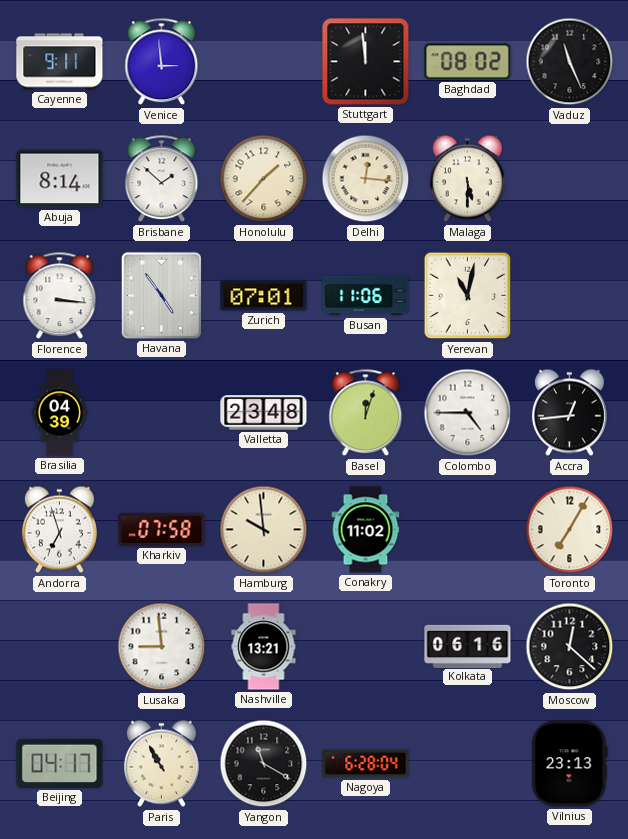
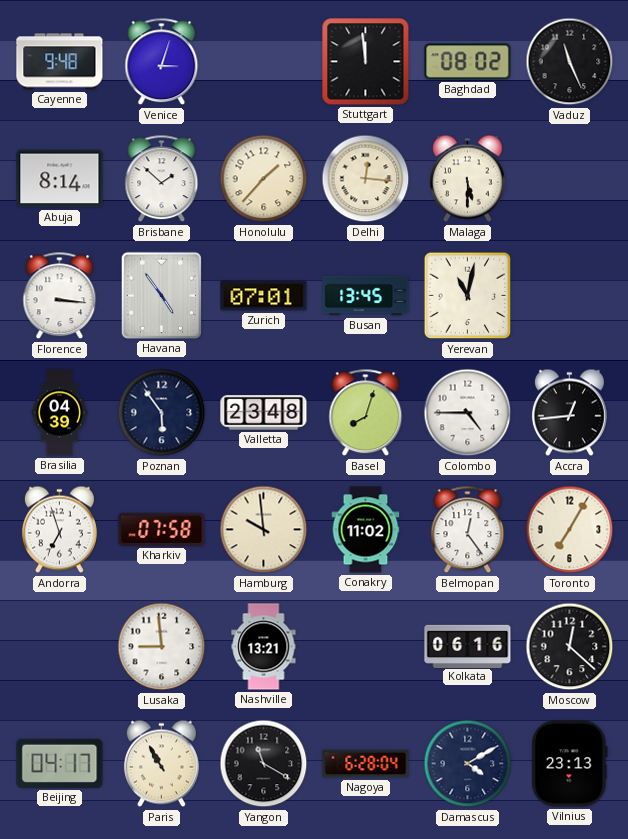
Cayenne: 9:11 -> 9:48 (60, 62)
Venice: 2:59 -> 3:03 (162, 62)
Busan: 11:06 -> 13:45 (366, 296)
Poznan: none -> 5:54 (162, 413)
Basel: 12:03 -> 8:03 (366, 413)
Belmopan: none -> 12:24 (468, 530)
Damascus: none -> 4:10 (468, 764)
